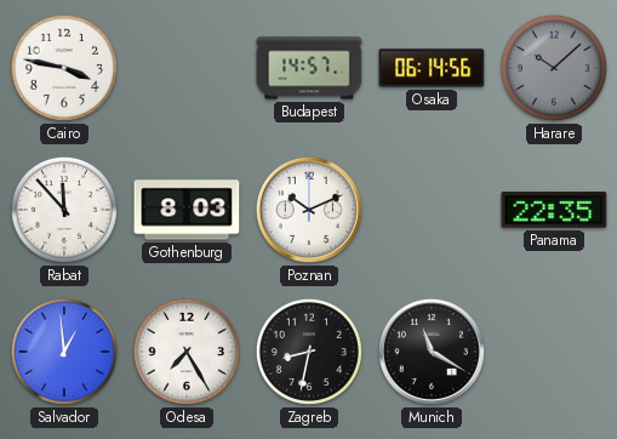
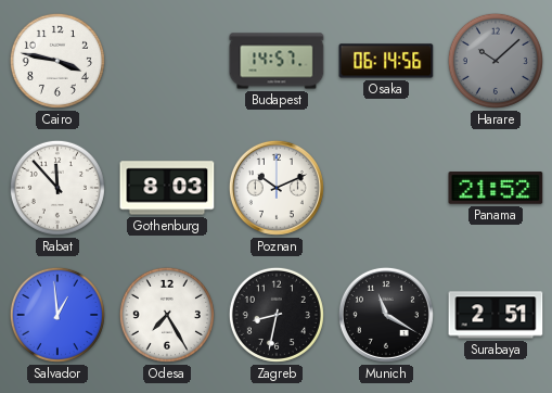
Panama: 22:35 -> 21:52 (496, 188)
Surabaya: none -> 2:51 (496, 315)
